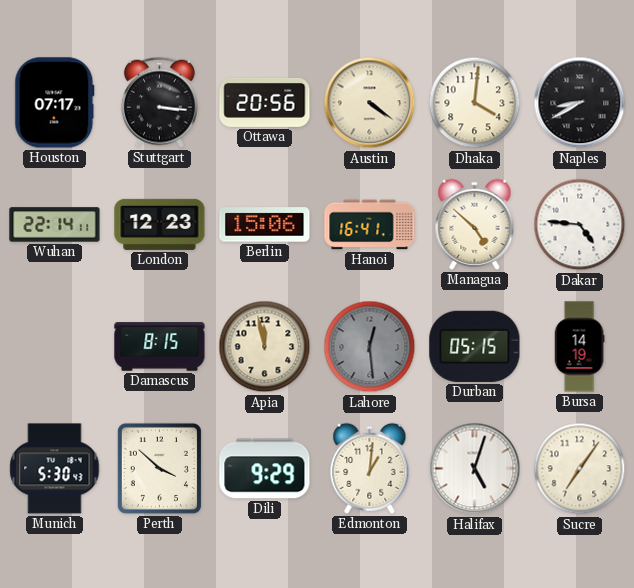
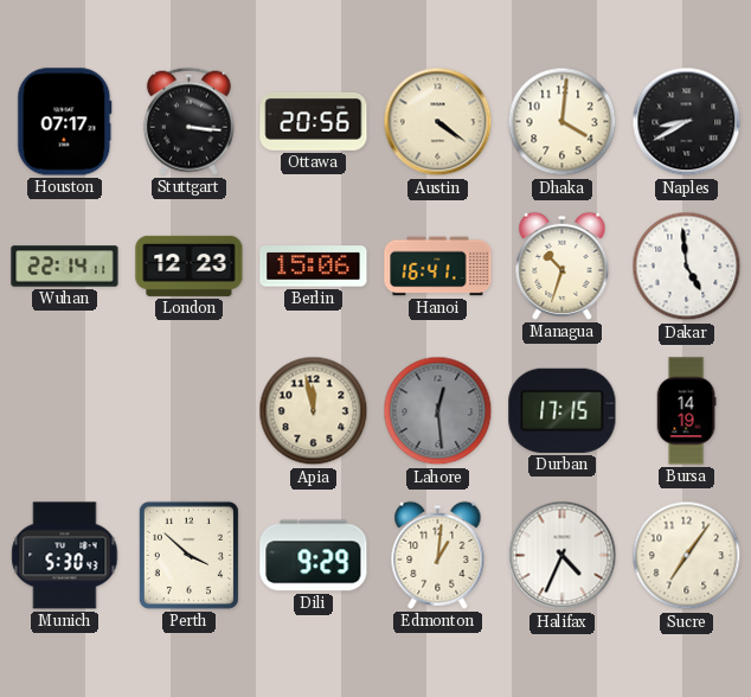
Managua: 4:52 -> 10:33 (563, 266)
Dakar: 4:46 -> 4:59 (687, 267)
Damascus: 8:15 -> none (160, 347)
Durban: 05:15 -> 17:15 (563, 410)
Halifax: 5:03 -> 4:34 (563, 556)
